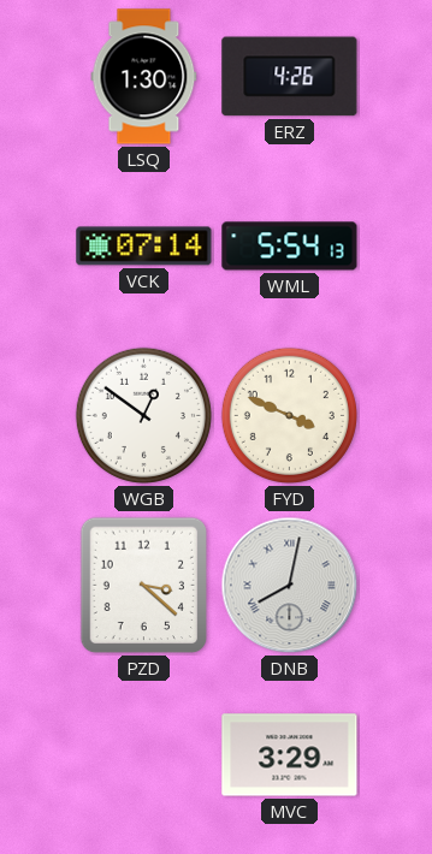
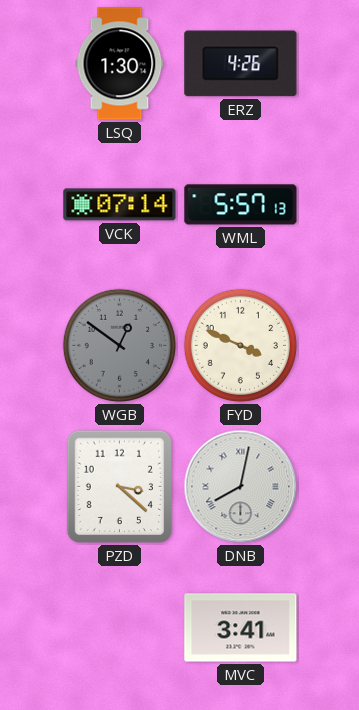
WML: 5:54 -> 5:57 (241, 205)
WGB dial: white -> grey (119, 345)
MVC: 3:29 -> 3:41 (241, 628)
